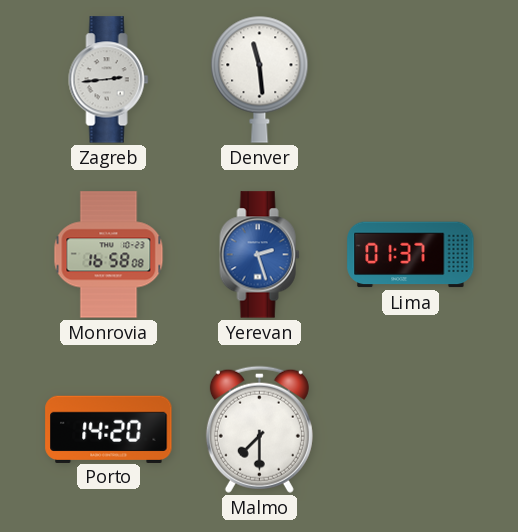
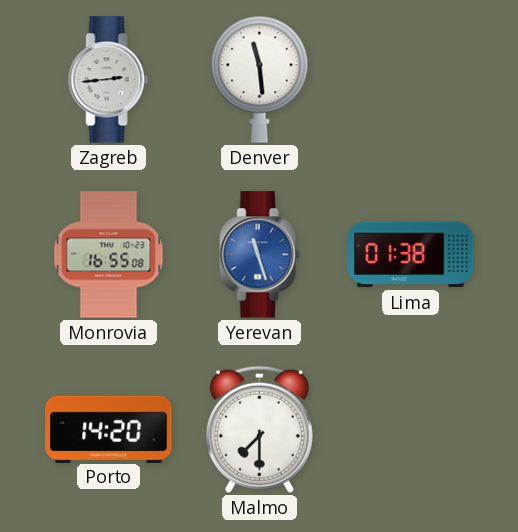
Monrovia: 16:58 -> 16:55 (109, 255)
Yerevan: 2:27 -> 11:27 (260, 255)
Lima: 01:37 -> 01:38 (411, 255)
